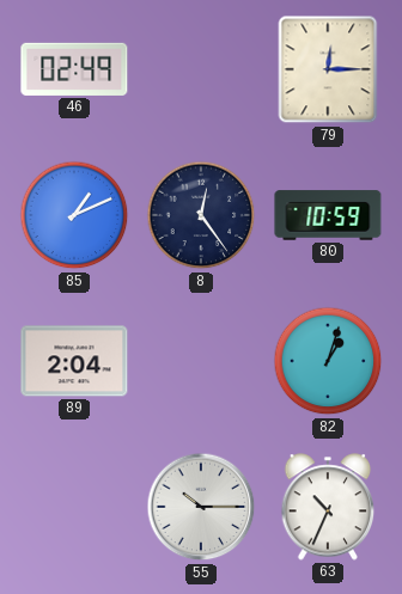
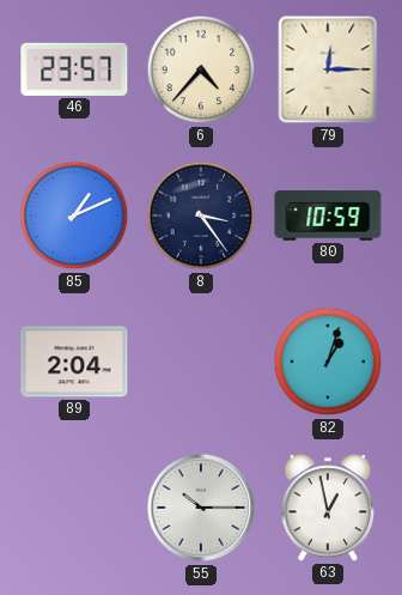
46: 02:49 -> 23:57 (74, 69)
6: none -> 4:37 (201, 69)
8: 12:24 -> 3:24 (201, 215)
63: 10:34 -> 12:58 (328, 508)
